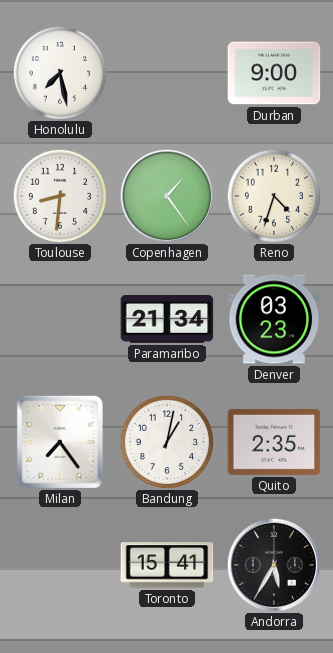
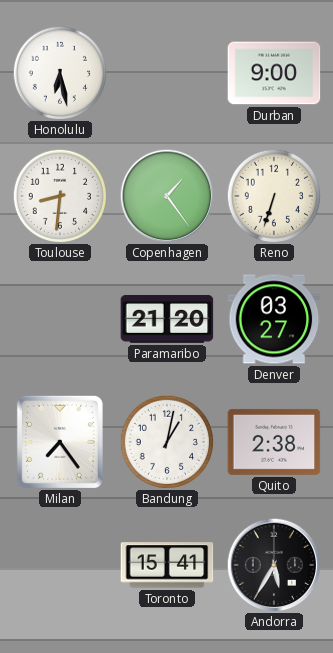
Honolulu: 7:28 -> 6:28 (59, 72)
Reno: 4:33 -> 6:33 (273, 195)
Paramaribo: 21:34 -> 21:20 (167, 320)
Denver: 03:23 -> 03:27 (274, 319)
Quito: 2:35 -> 2:38 (274, 442)
